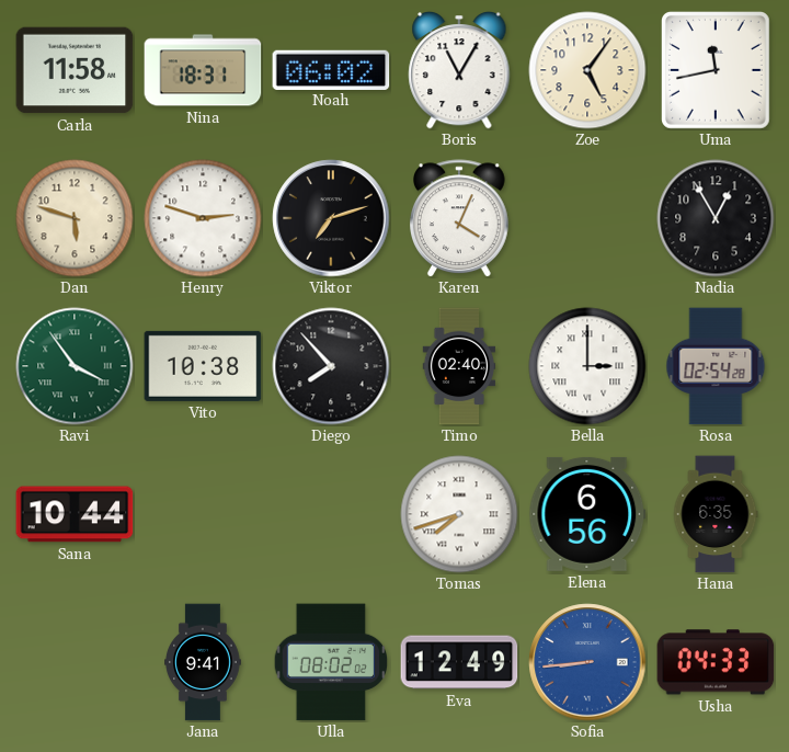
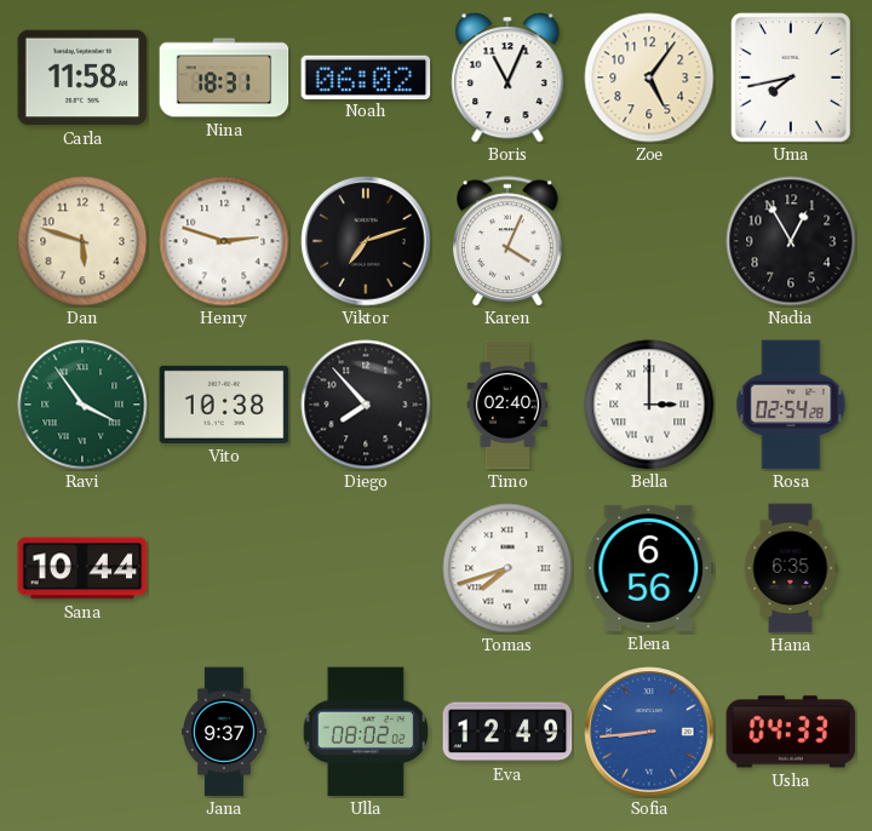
Boris: 11:05 -> 11:04 (507, 78)
Uma: 11:43 -> 7:43 (792, 79)
Jana: 9:41 -> 9:37 (225, 732)
